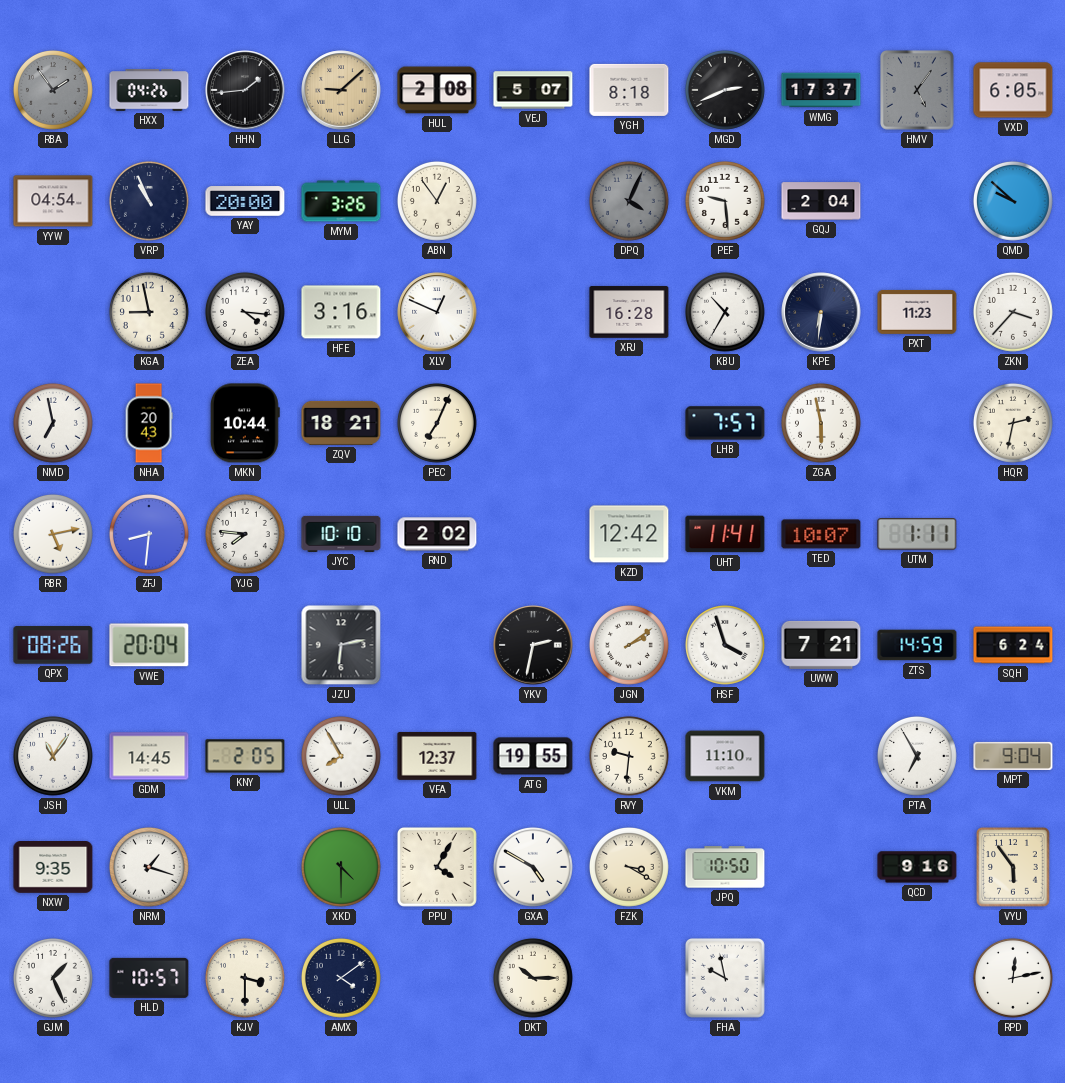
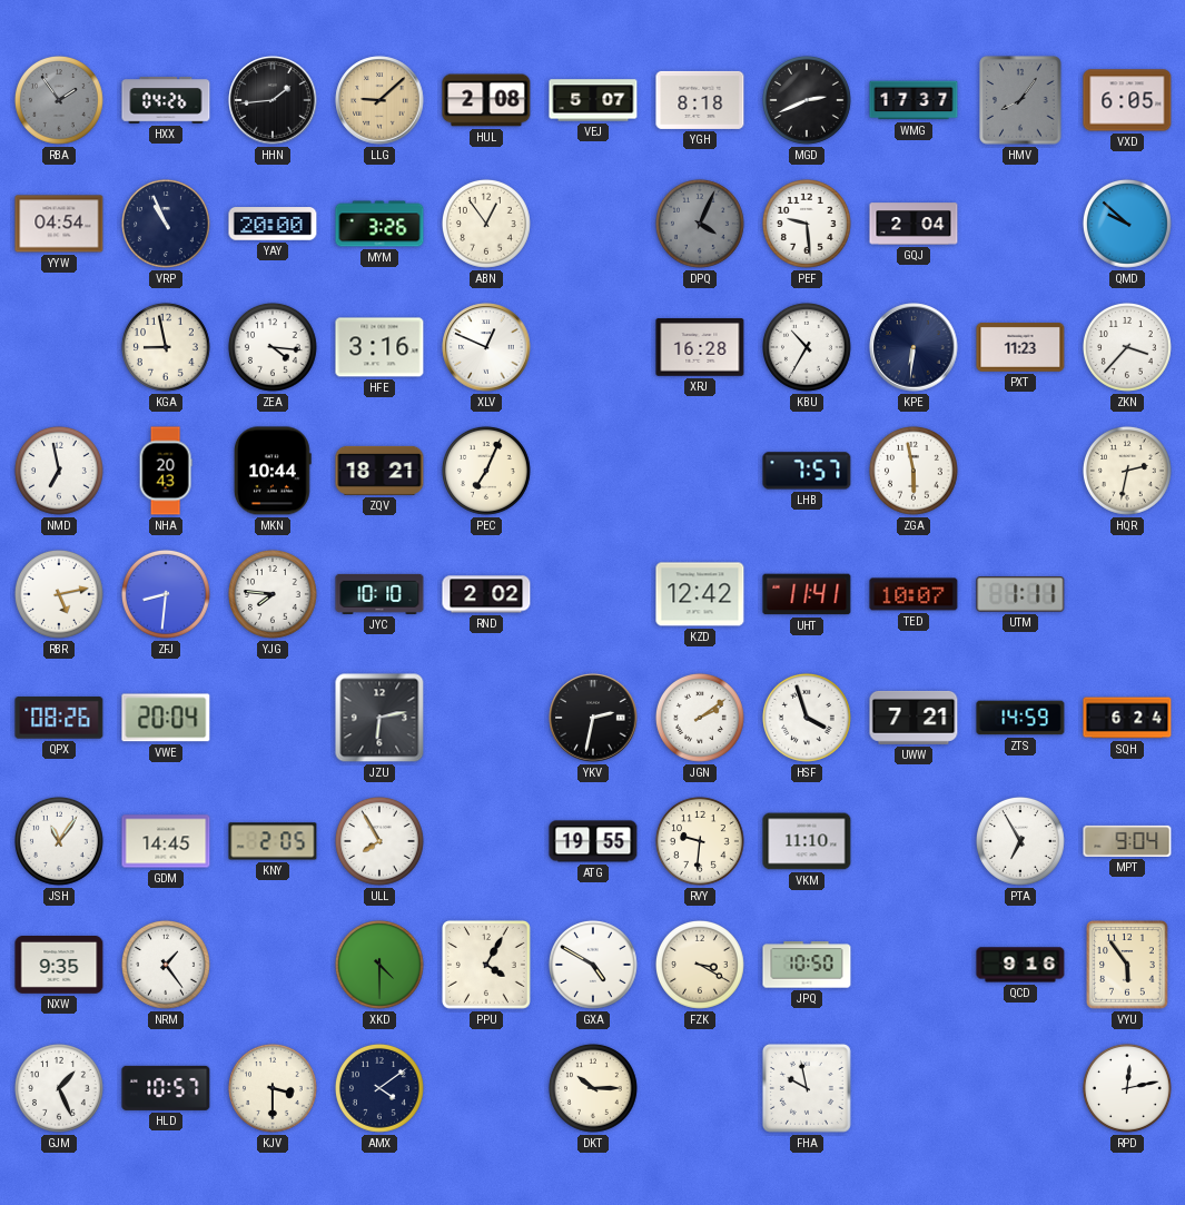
HMV: 5:06 -> 8:06 (1020, 100)
VFA: 12:37 -> none (437, 756)
NRM: 1:18 -> 1:24 (166, 965)
